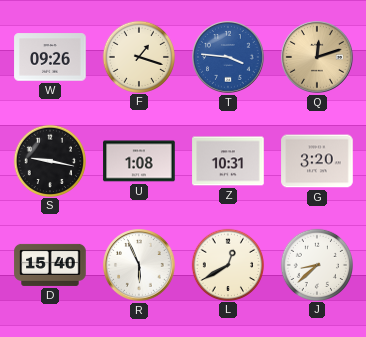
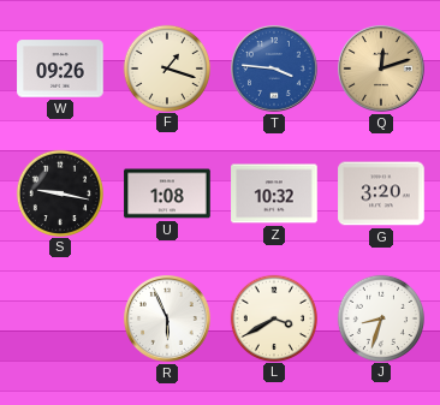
Z: 10:31 -> 10:32 (274, 193)
D: 15:40 -> none (50, 265)
L: 12:40 -> 3:40 (273, 317)
J: 8:38 -> 8:33 (380, 317)
